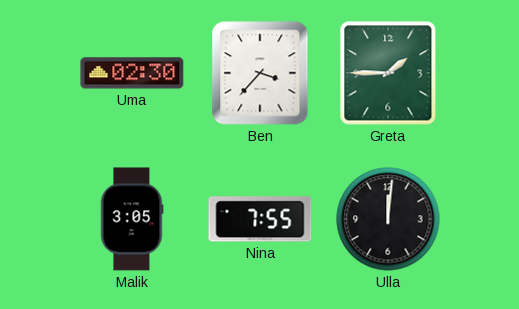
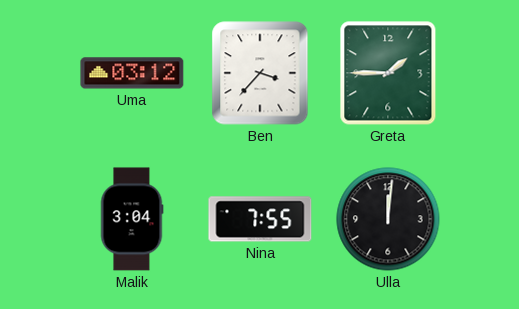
Uma: 02:30 -> 03:12 (132, 73)
Malik: 3:05 -> 3:04 (132, 219)
